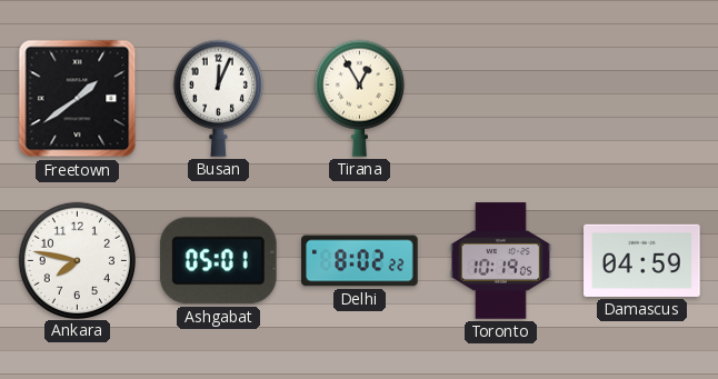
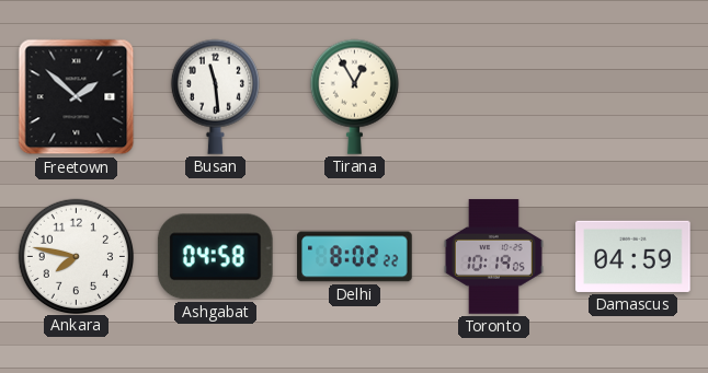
Freetown: 1:39 -> 1:52 (77, 97)
Busan: 12:04 -> 11:29 (215, 96)
Ashgabat: 05:01 -> 04:58 (215, 257)
